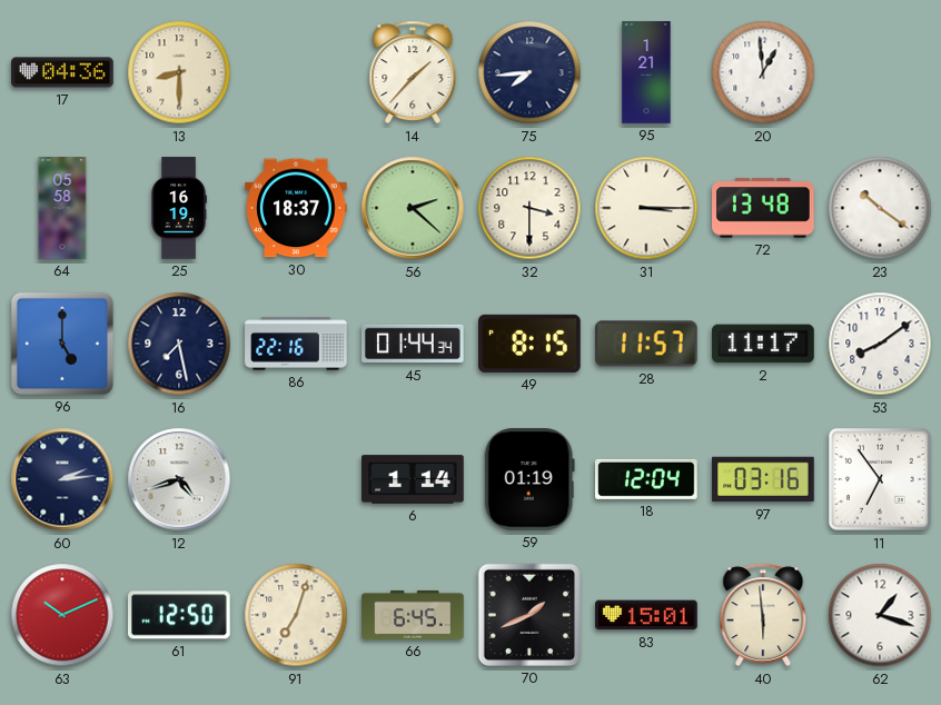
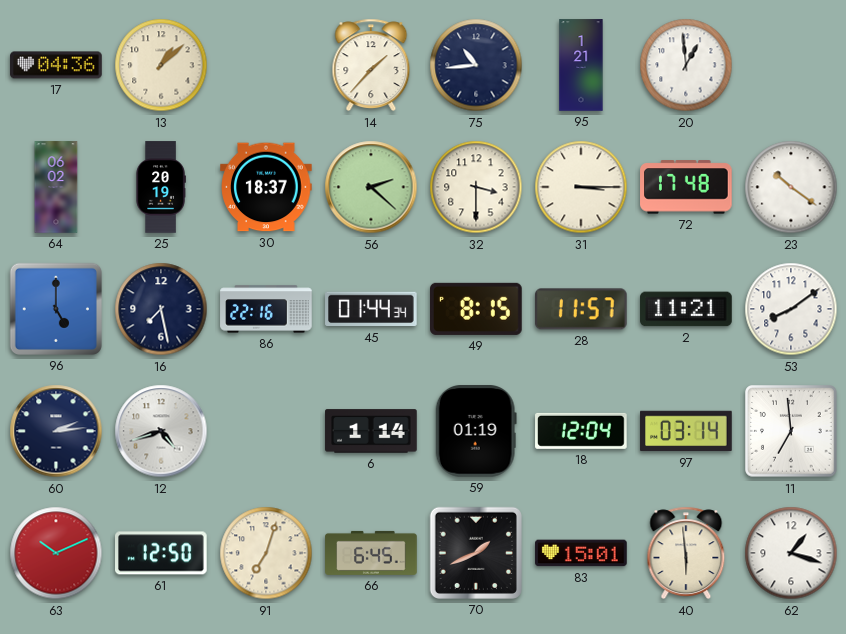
13: 8:30 -> 1:08 (161, 65)
75: 7:44 -> 10:44 (476, 65)
64: 05:58 -> 06:02 (56, 187)
25: 16:19 -> 20:19 (161, 187)
72: 13:48 -> 17:48 (686, 187)
2: 11:17 -> 11:21 (686, 309)
97: 03:16 -> 03:14 (686, 431)
11: 6:54 -> 6:59 (791, 431)
